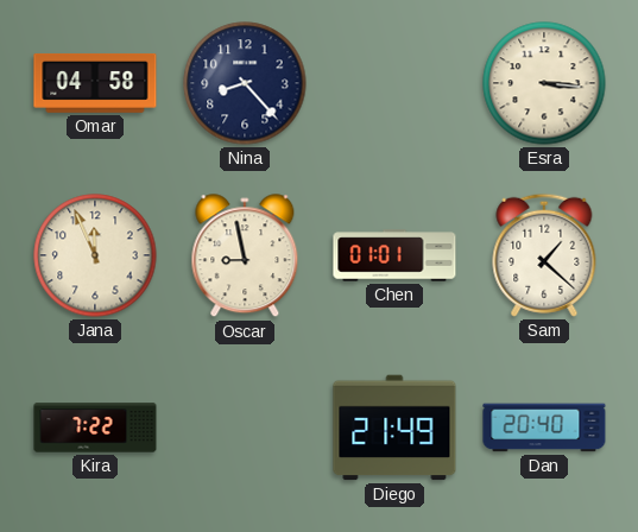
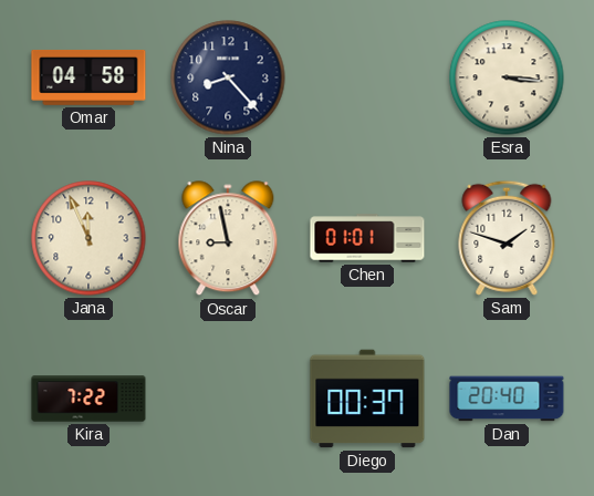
Sam: 1:22 -> 1:48 (507, 238)
Diego: 21:49 -> 00:37 (367, 399)
